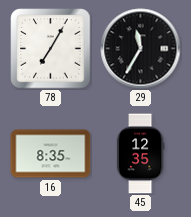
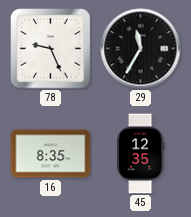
78: 7:05 -> 9:26 (51, 49)
